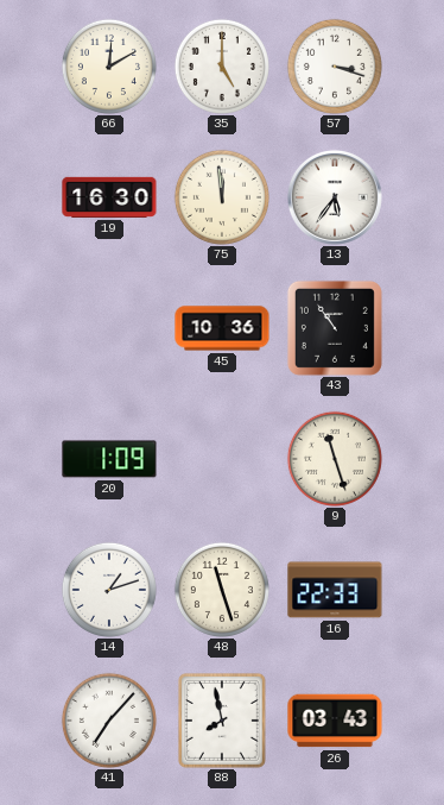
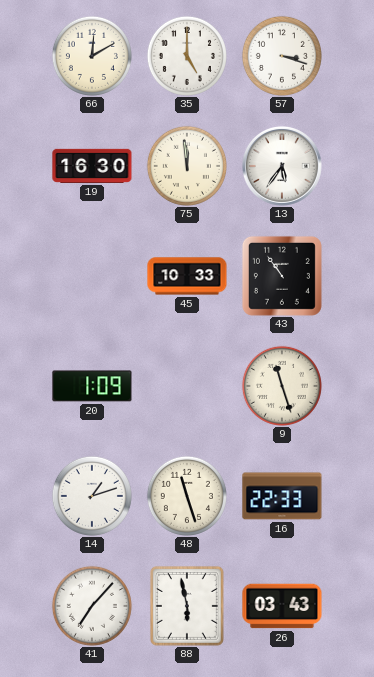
45: 10:36 -> 10:33 (187, 276)
88: 7:58 -> 5:58 (187, 606)
